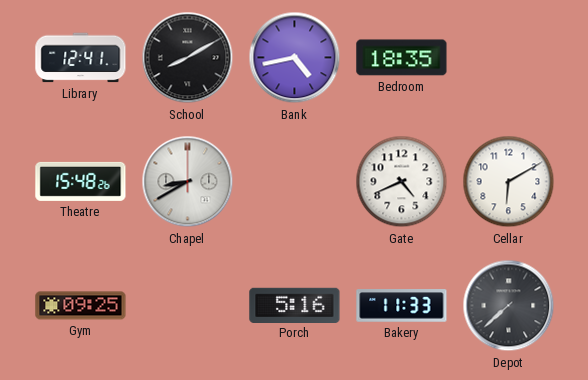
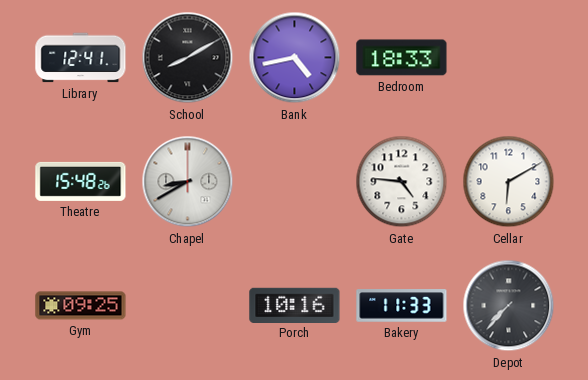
Bedroom: 18:35 -> 18:33 (402, 58)
Gate: 4:41 -> 4:46 (402, 182)
Porch: 5:16 -> 10:16 (295, 305)
Depot: 7:38 -> 7:37 (509, 306)
